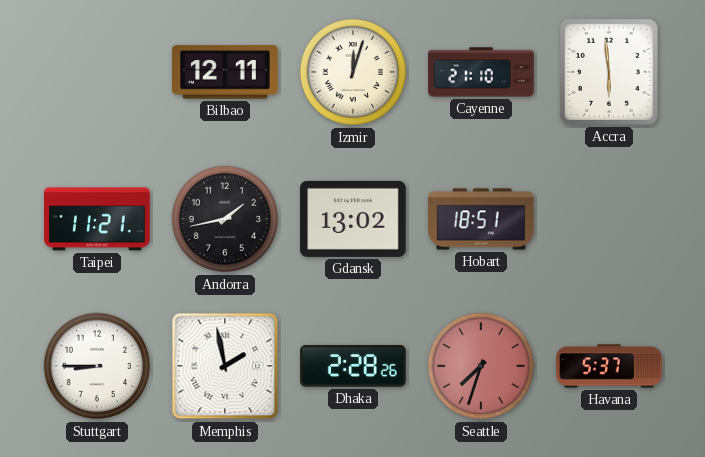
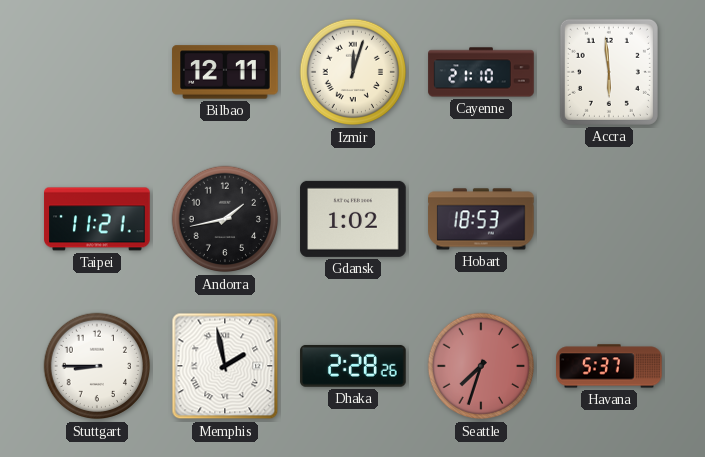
Gdansk: 13:02 -> 1:02 (353, 219)
Hobart: 18:51 -> 18:53 (481, 219)
